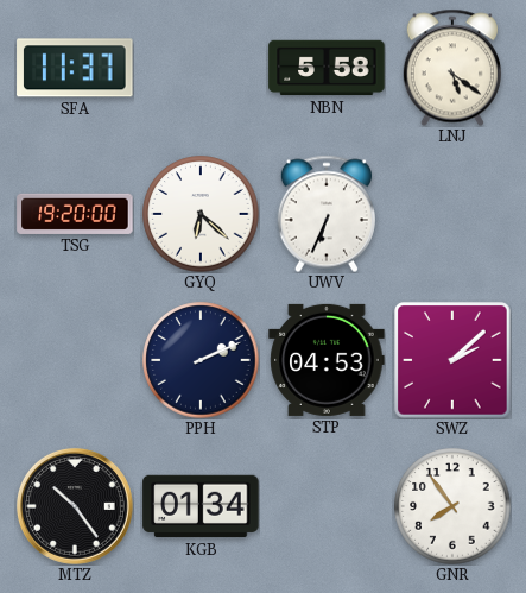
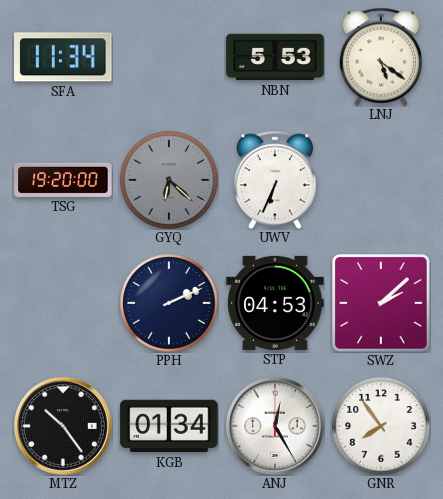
SFA: 11:37 -> 11:34 (63, 57)
NBN: 5:58 -> 5:53 (275, 57)
GYQ dial: white -> grey (169, 180)
ANJ: none -> 12:25 (275, 426)
